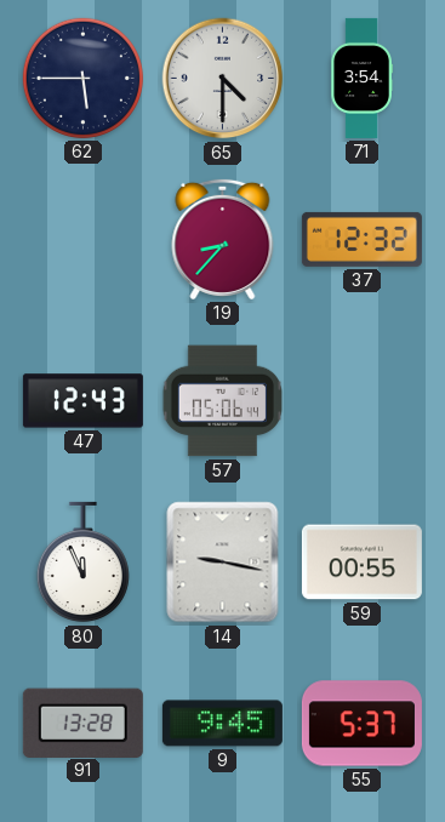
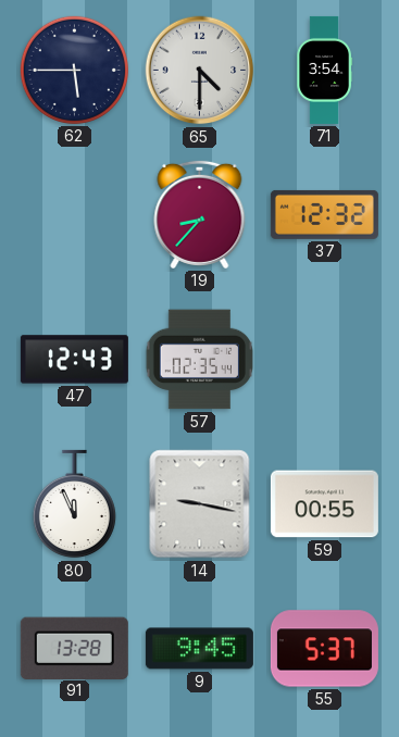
57: 05:06 -> 02:35 (199, 360)
